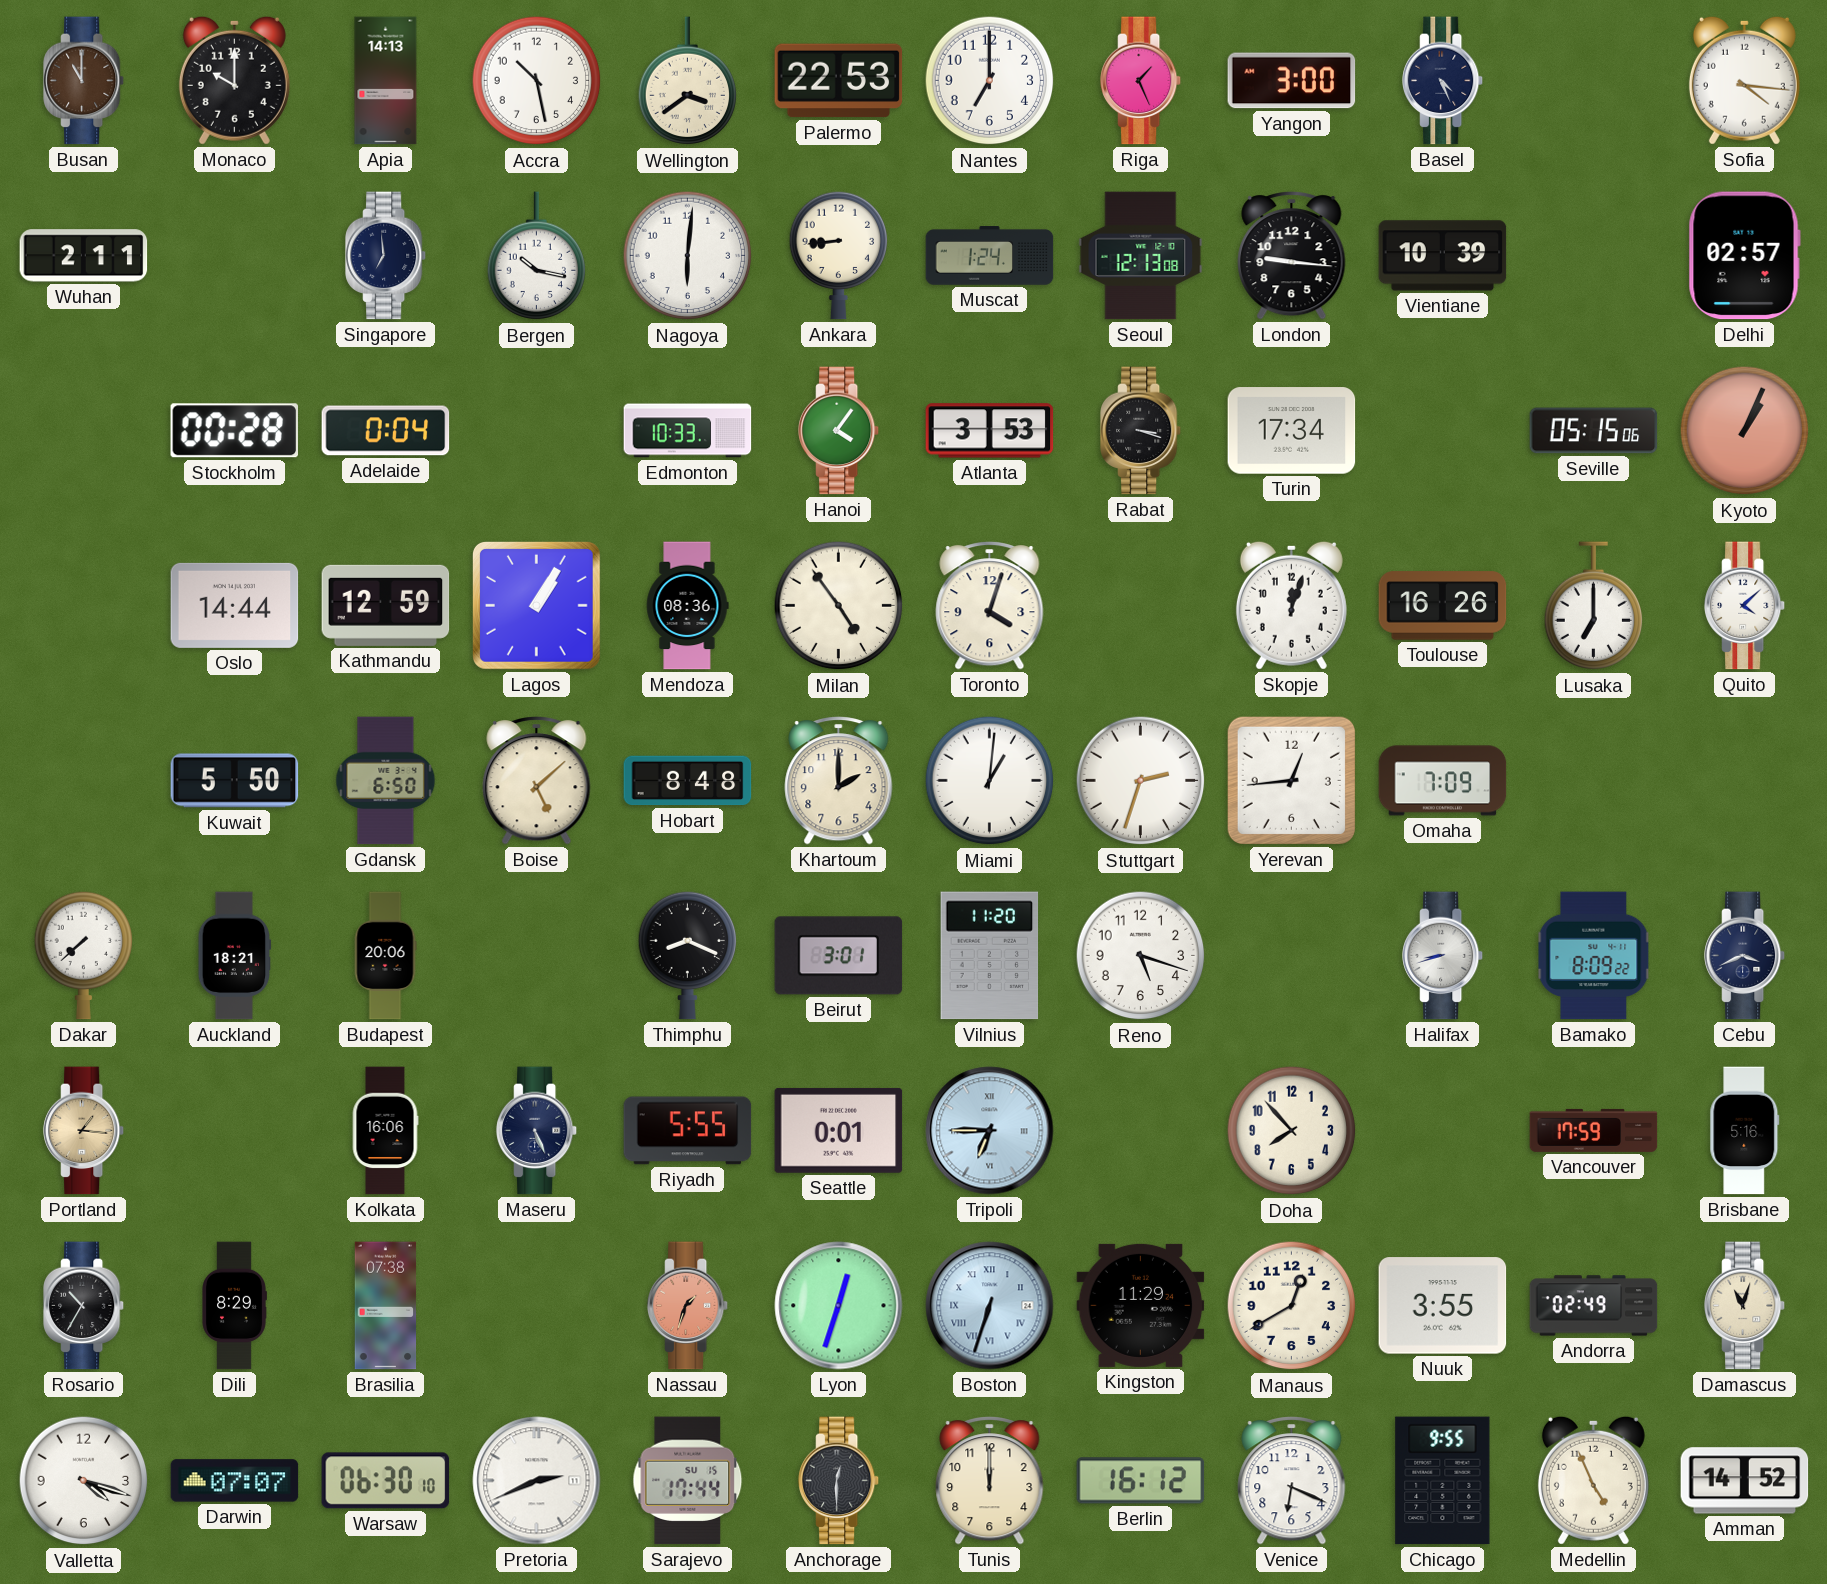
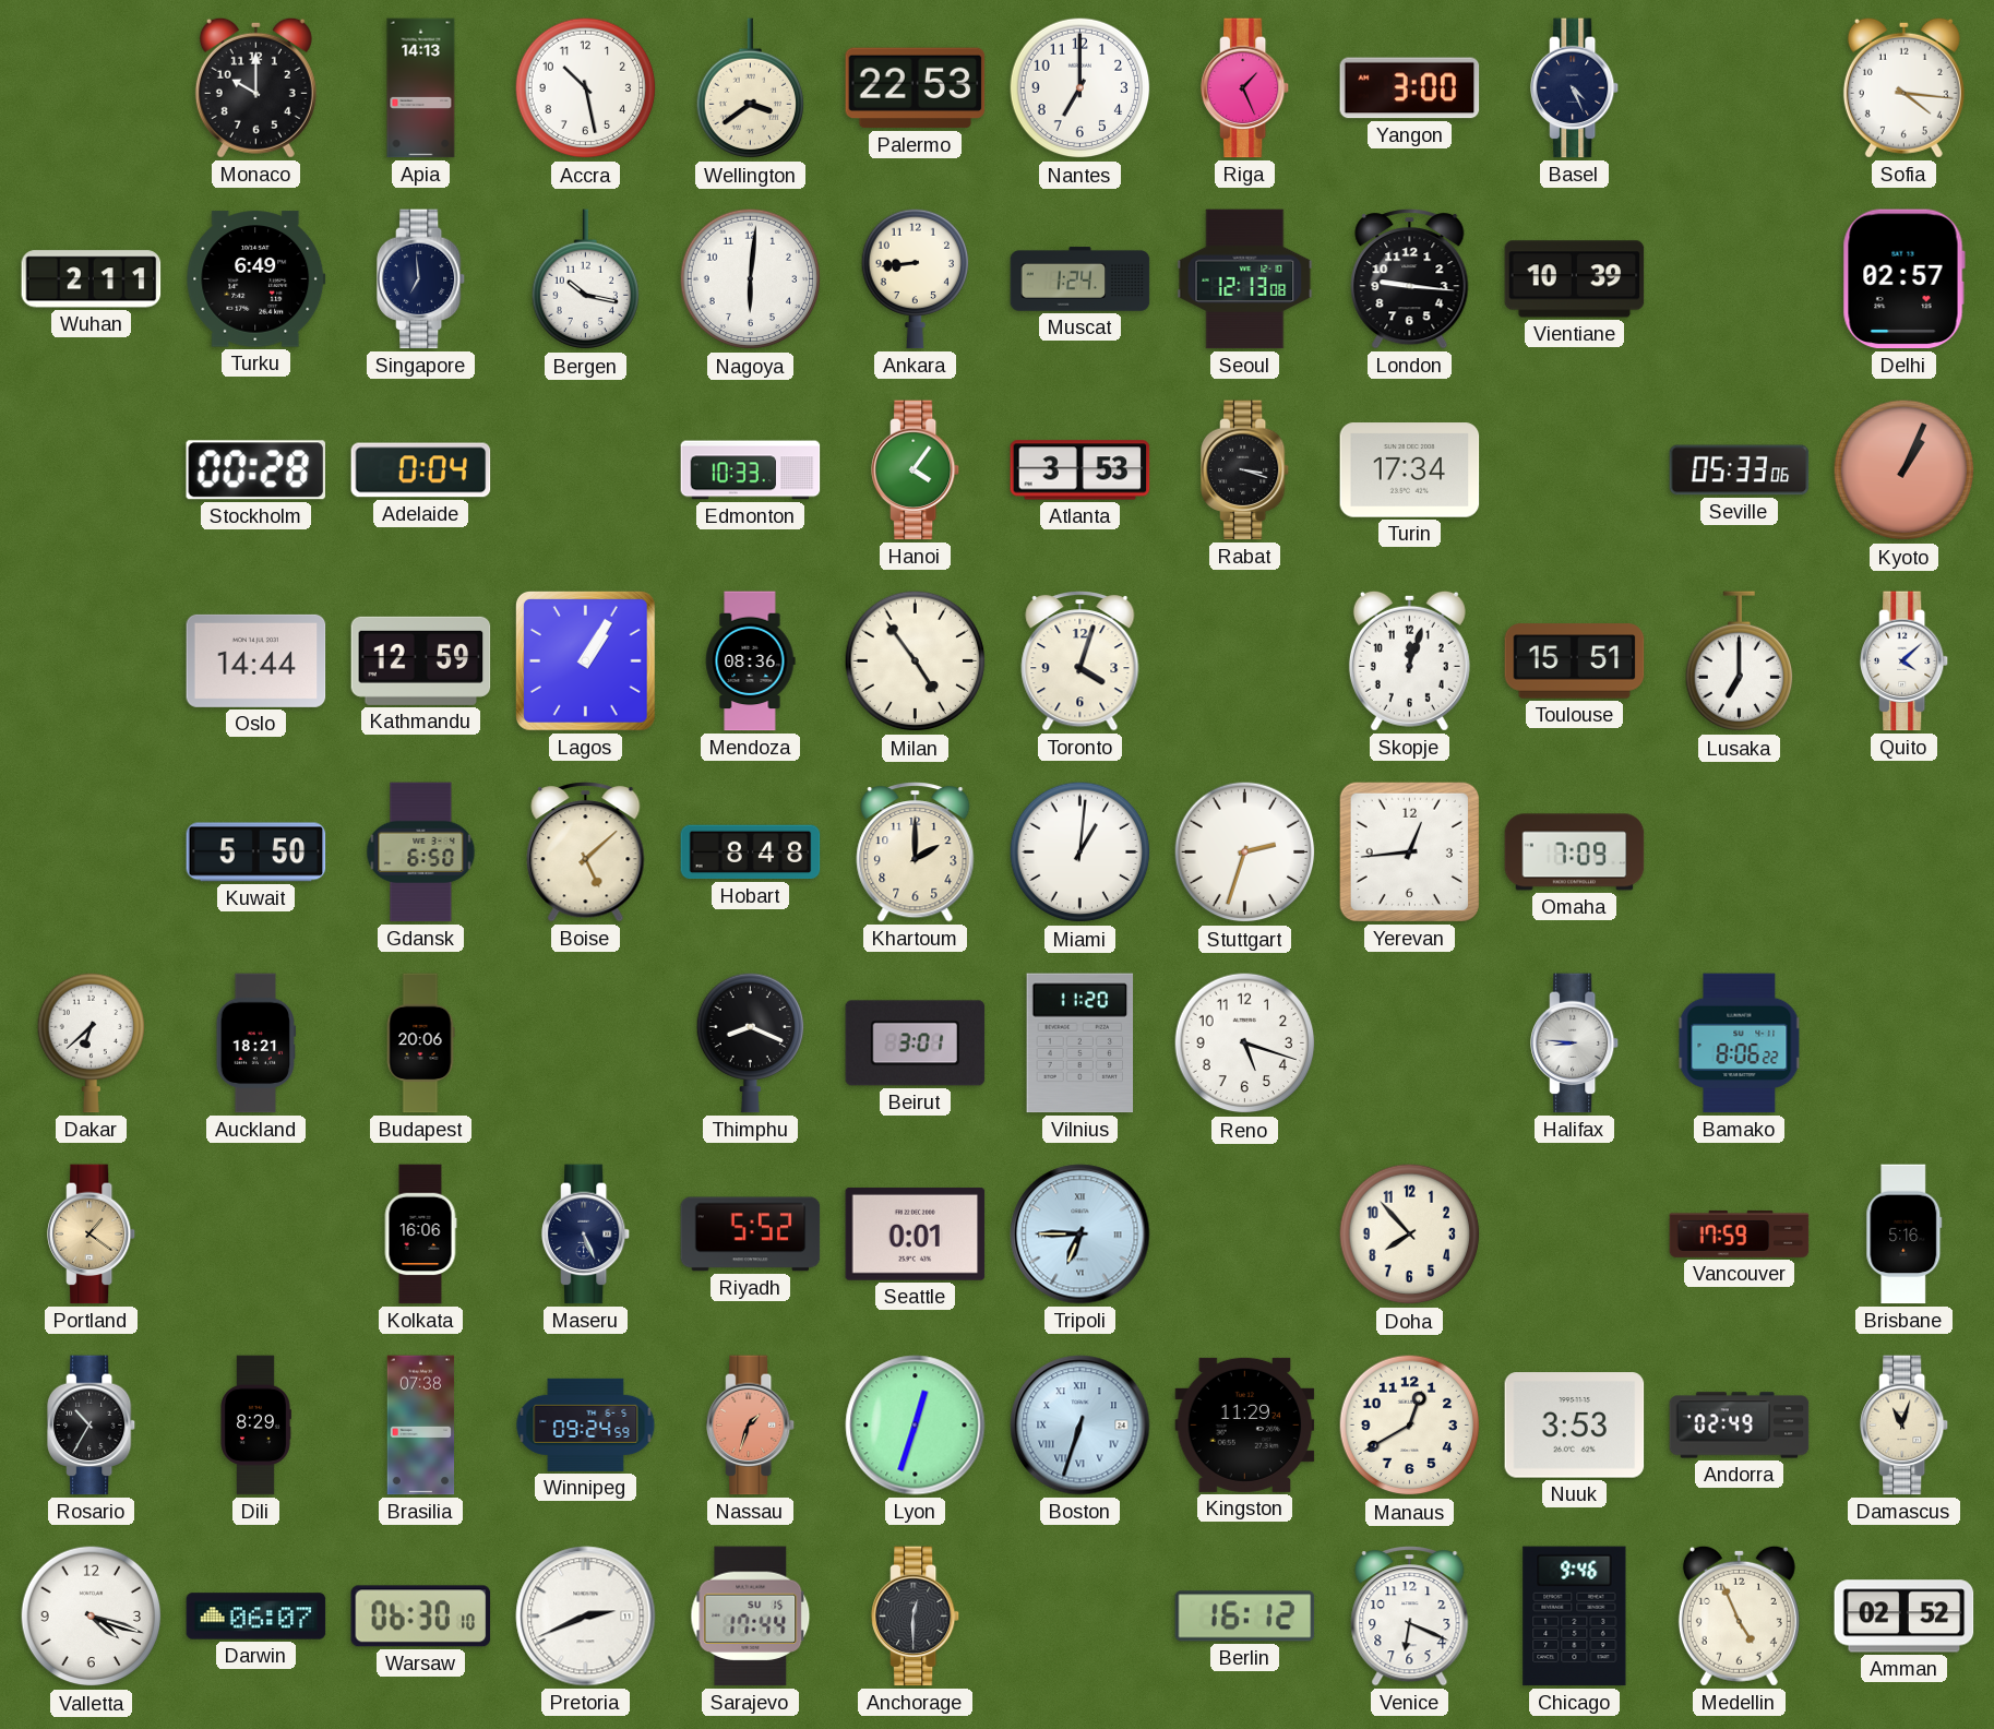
Busan: 11:00 -> none (84, 81)
Turku: none -> 6:49 (256, 279)
Seville: 05:15 -> 05:33 (1740, 470)
Toulouse: 16:26 -> 15:51 (1575, 661)
Dakar: 7:38 -> 6:38 (92, 1042)
Halifax: 8:42 -> 8:46 (1575, 1044)
Bamako: 8:09 -> 8:06 (1740, 1044)
Cebu: 3:41 -> none (1745, 956)
Portland: 1:16 -> 1:21 (92, 1235)
Riyadh: 5:55 -> 5:52 (751, 1235)
Winnipeg: none -> 09:24 (586, 1424)
Nuuk: 3:55 -> 3:53 (1575, 1426)
Darwin: 07:07 -> 06:07 (256, 1617)
Tunis: 12:00 -> none (990, 1481)
Chicago: 9:55 -> 9:46 (1575, 1617)
Amman: 14:52 -> 02:52 (1905, 1617)
